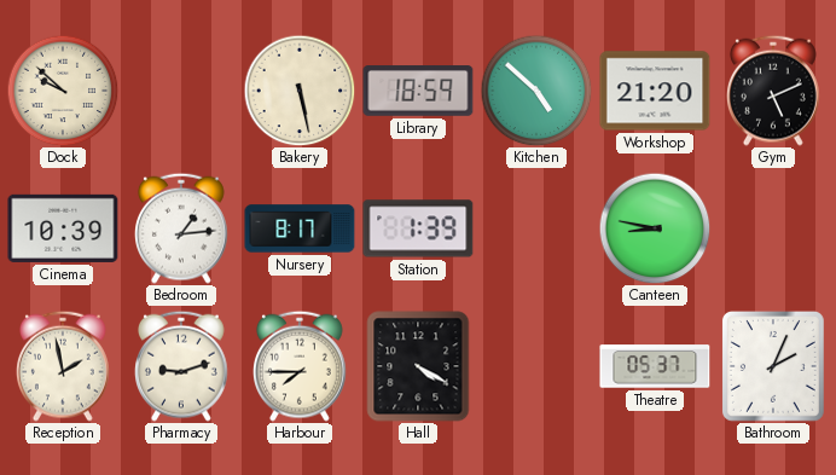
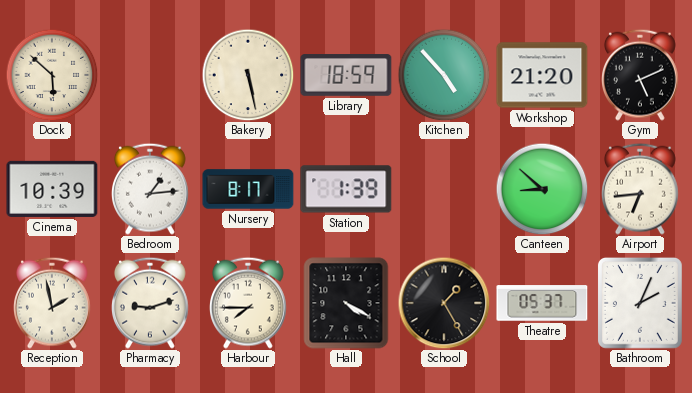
Dock: 9:52 -> 5:52 (52, 75)
Kitchen: 4:52 -> 4:53 (444, 75)
Canteen: 8:47 -> 8:52 (542, 189)
Airport: none -> 6:44 (641, 189)
School: none -> 1:25 (444, 303)
